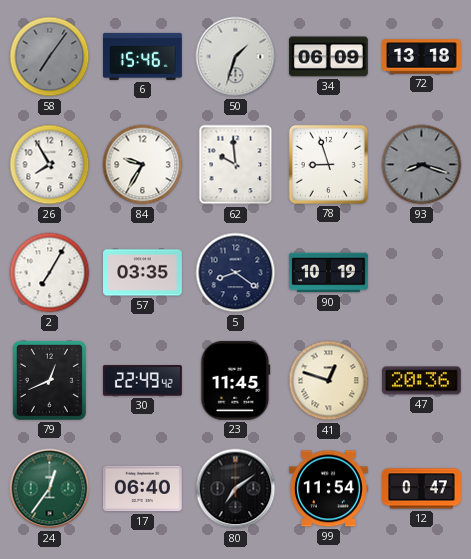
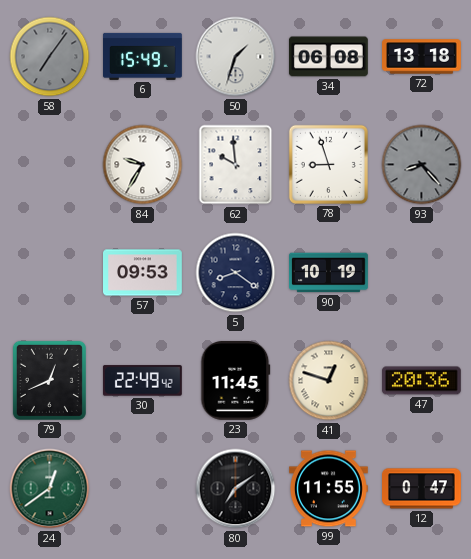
6: 15:46 -> 15:49 (143, 56)
34: 06:09 -> 06:08 (328, 57)
26: 7:55 -> none (50, 165)
93: 8:18 -> 8:23 (422, 165)
2: 7:05 -> none (50, 273)
57: 03:35 -> 09:53 (143, 273)
24: 12:36 -> 12:39 (50, 489)
17: 06:40 -> none (142, 489)
99: 11:54 -> 11:55 (329, 489)
